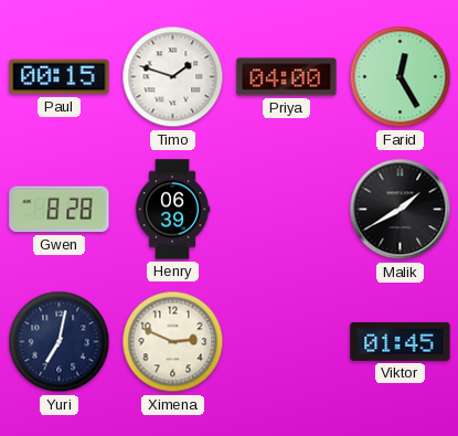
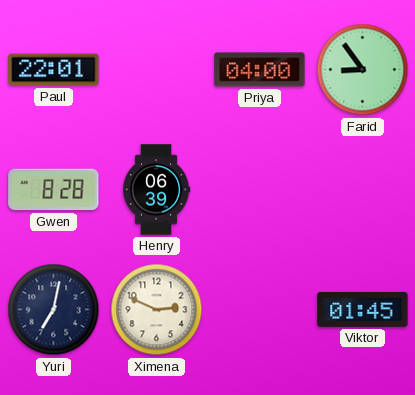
Paul: 00:15 -> 22:01 (54, 70)
Timo: 1:48 -> none (173, 77)
Farid: 12:25 -> 8:54 (363, 70)
Malik: 1:40 -> none (401, 210)
